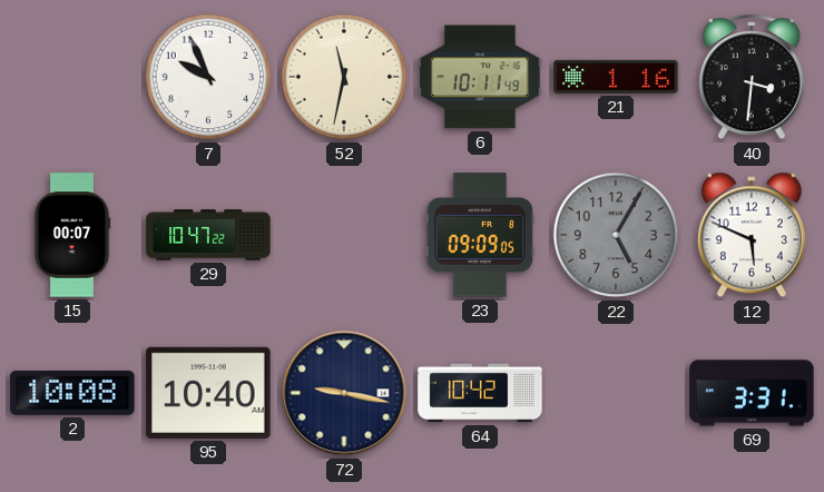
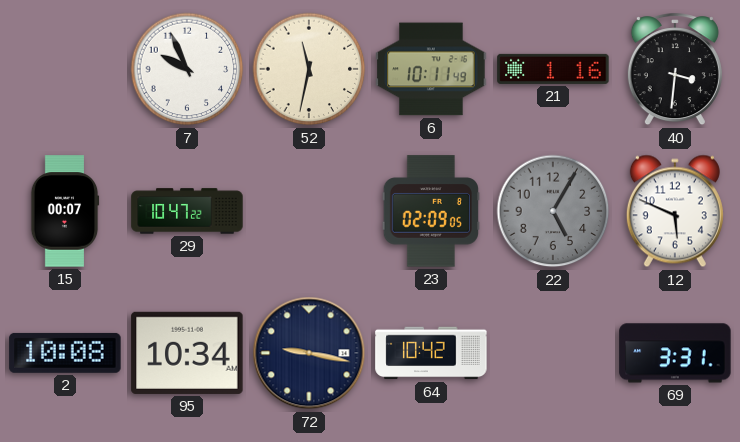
23: 09:09 -> 02:09 (431, 211)
95: 10:40 -> 10:34 (187, 353)
